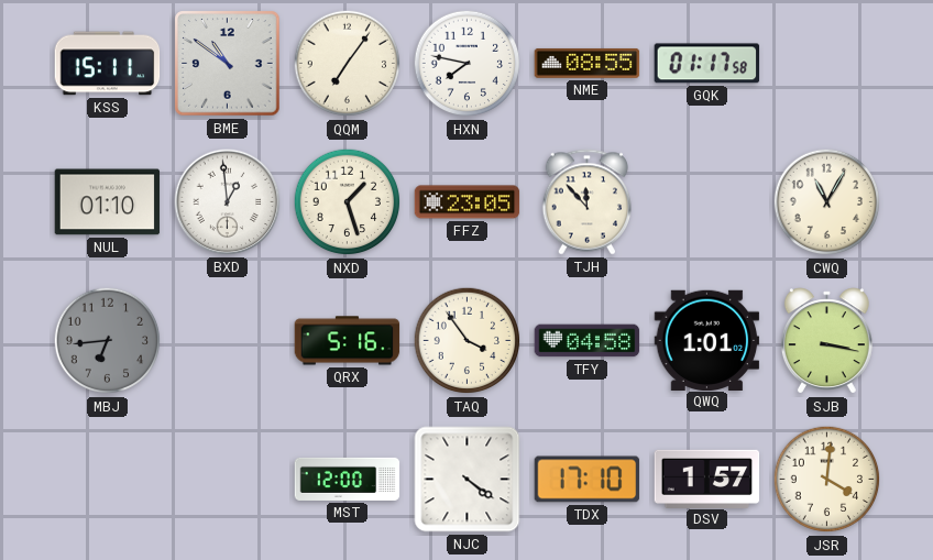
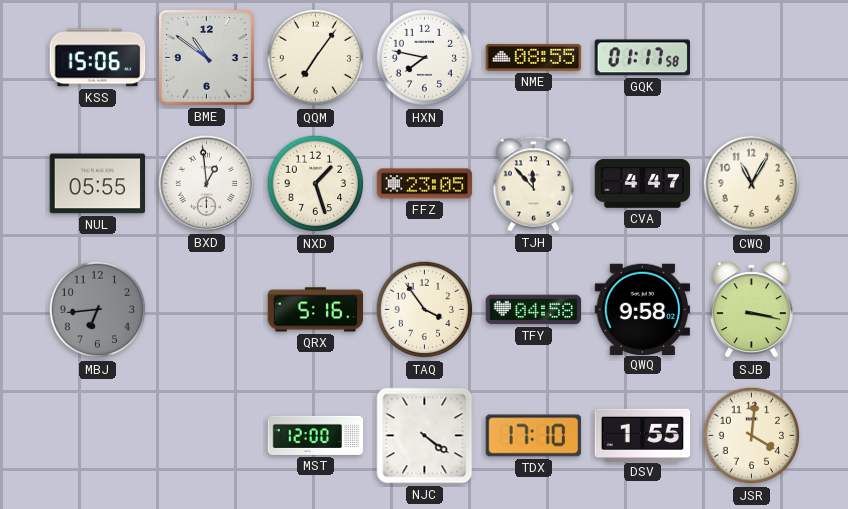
KSS: 15:11 -> 15:06 (98, 58)
NUL: 01:10 -> 05:55 (98, 184)
CVA: none -> 4:47 (643, 184)
QWQ: 1:01 -> 9:58 (643, 309)
DSV: 1:57 -> 1:55 (643, 435)
